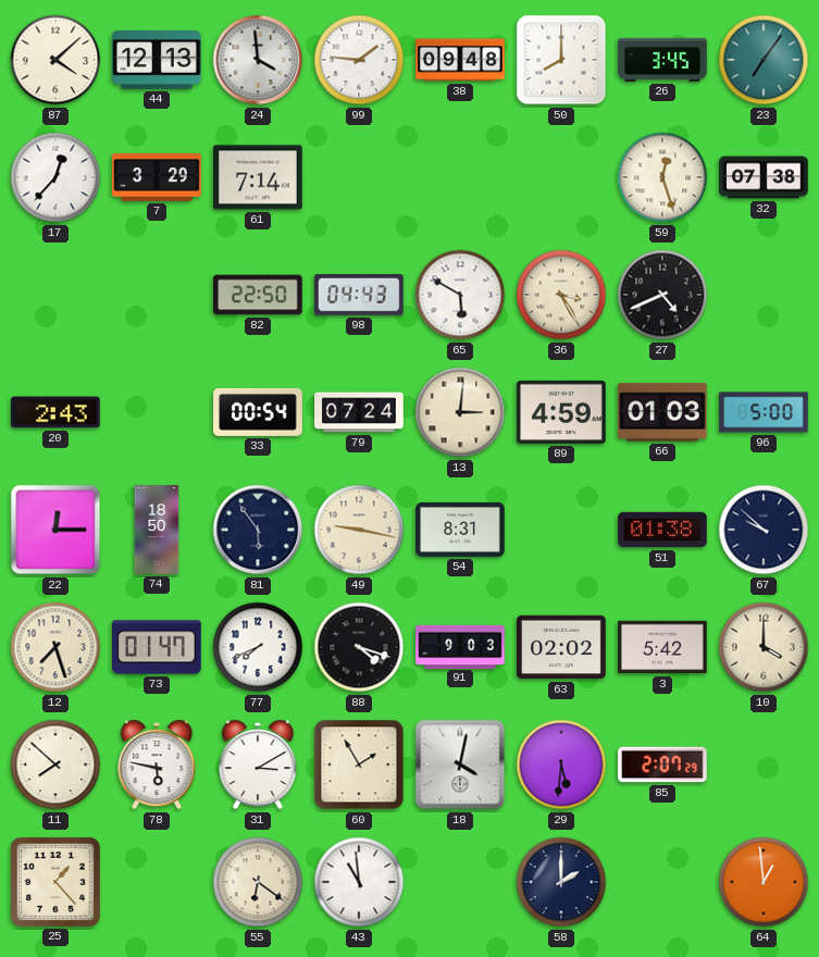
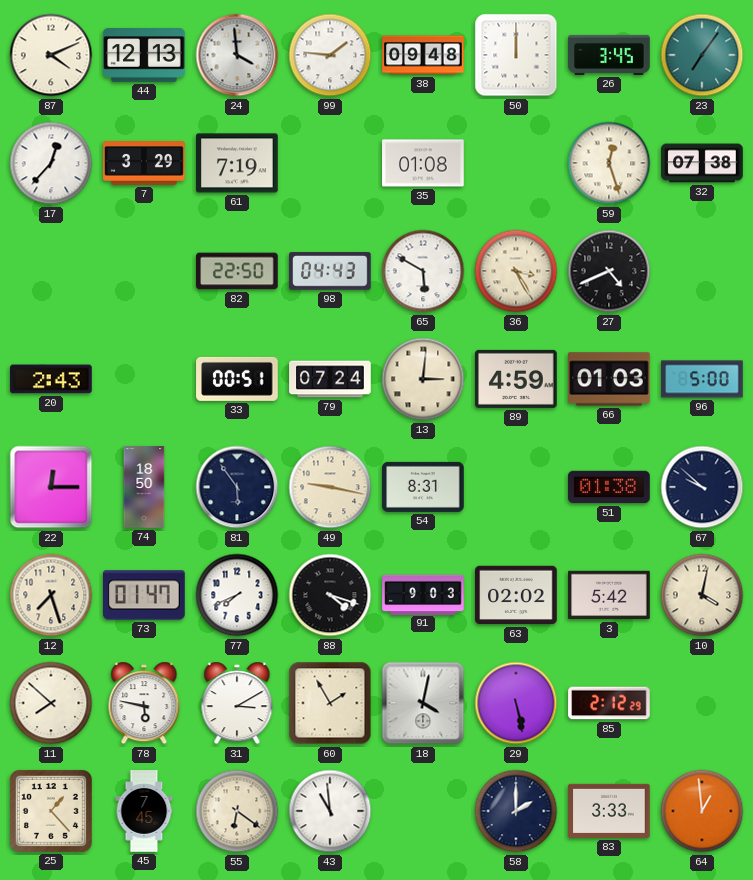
87: 4:08 -> 4:11 (51, 55)
50: 8:00 -> 12:00 (516, 55)
61: 7:14 -> 7:19 (237, 163)
35: none -> 01:08 (423, 163)
33: 00:54 -> 00:51 (237, 379)
10: 4:00 -> 4:02 (702, 595)
29: 5:31 -> 5:28 (516, 703)
85: 2:07 -> 2:12 (609, 703)
45: none -> 7:45 (144, 811)
83: none -> 3:33 (609, 811)
